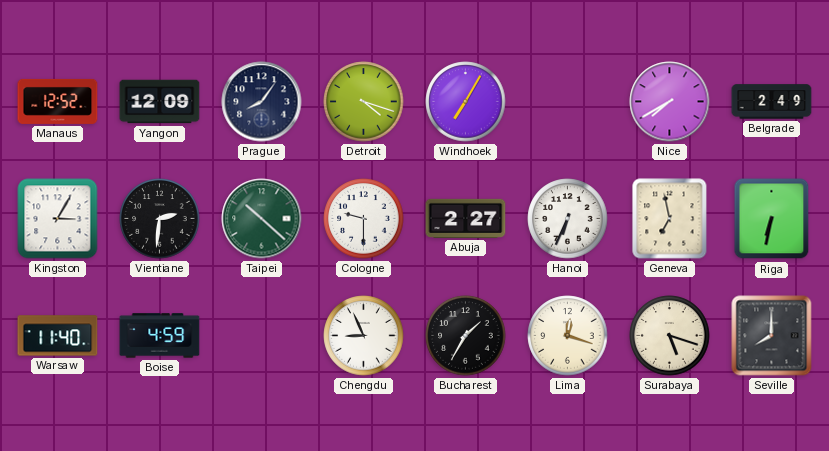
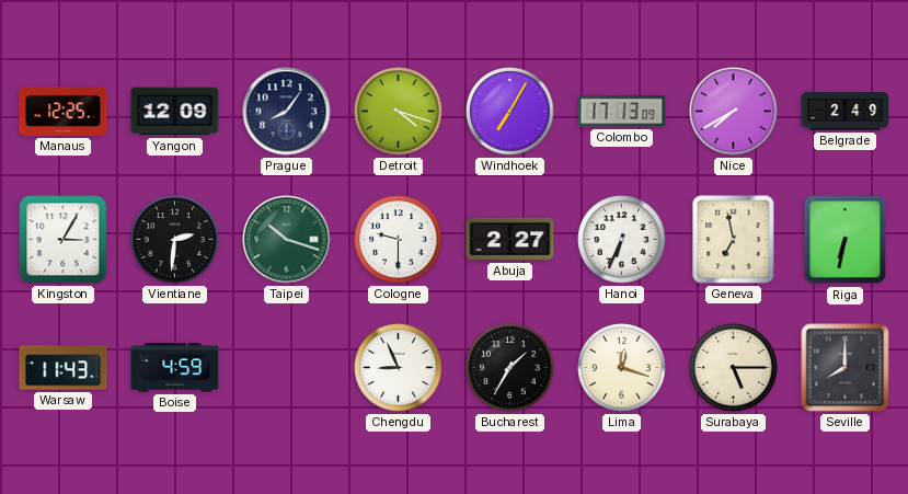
Manaus: 12:52 -> 12:25 (64, 111)
Colombo: none -> 17:13 (622, 112)
Taipei: 10:22 -> 10:18 (287, 240)
Warsaw: 11:40 -> 11:43 (64, 368)
Surabaya: 5:18 -> 5:15 (734, 368)
